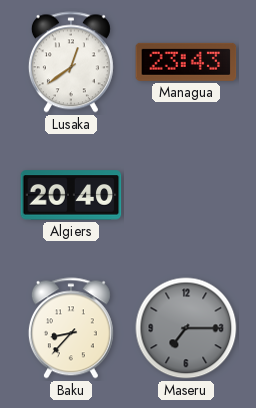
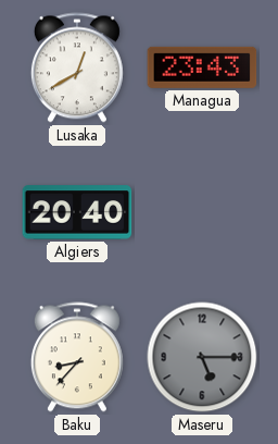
Lusaka: 12:39 -> 12:40 (77, 67)
Maseru: 7:15 -> 5:15 (202, 357)
